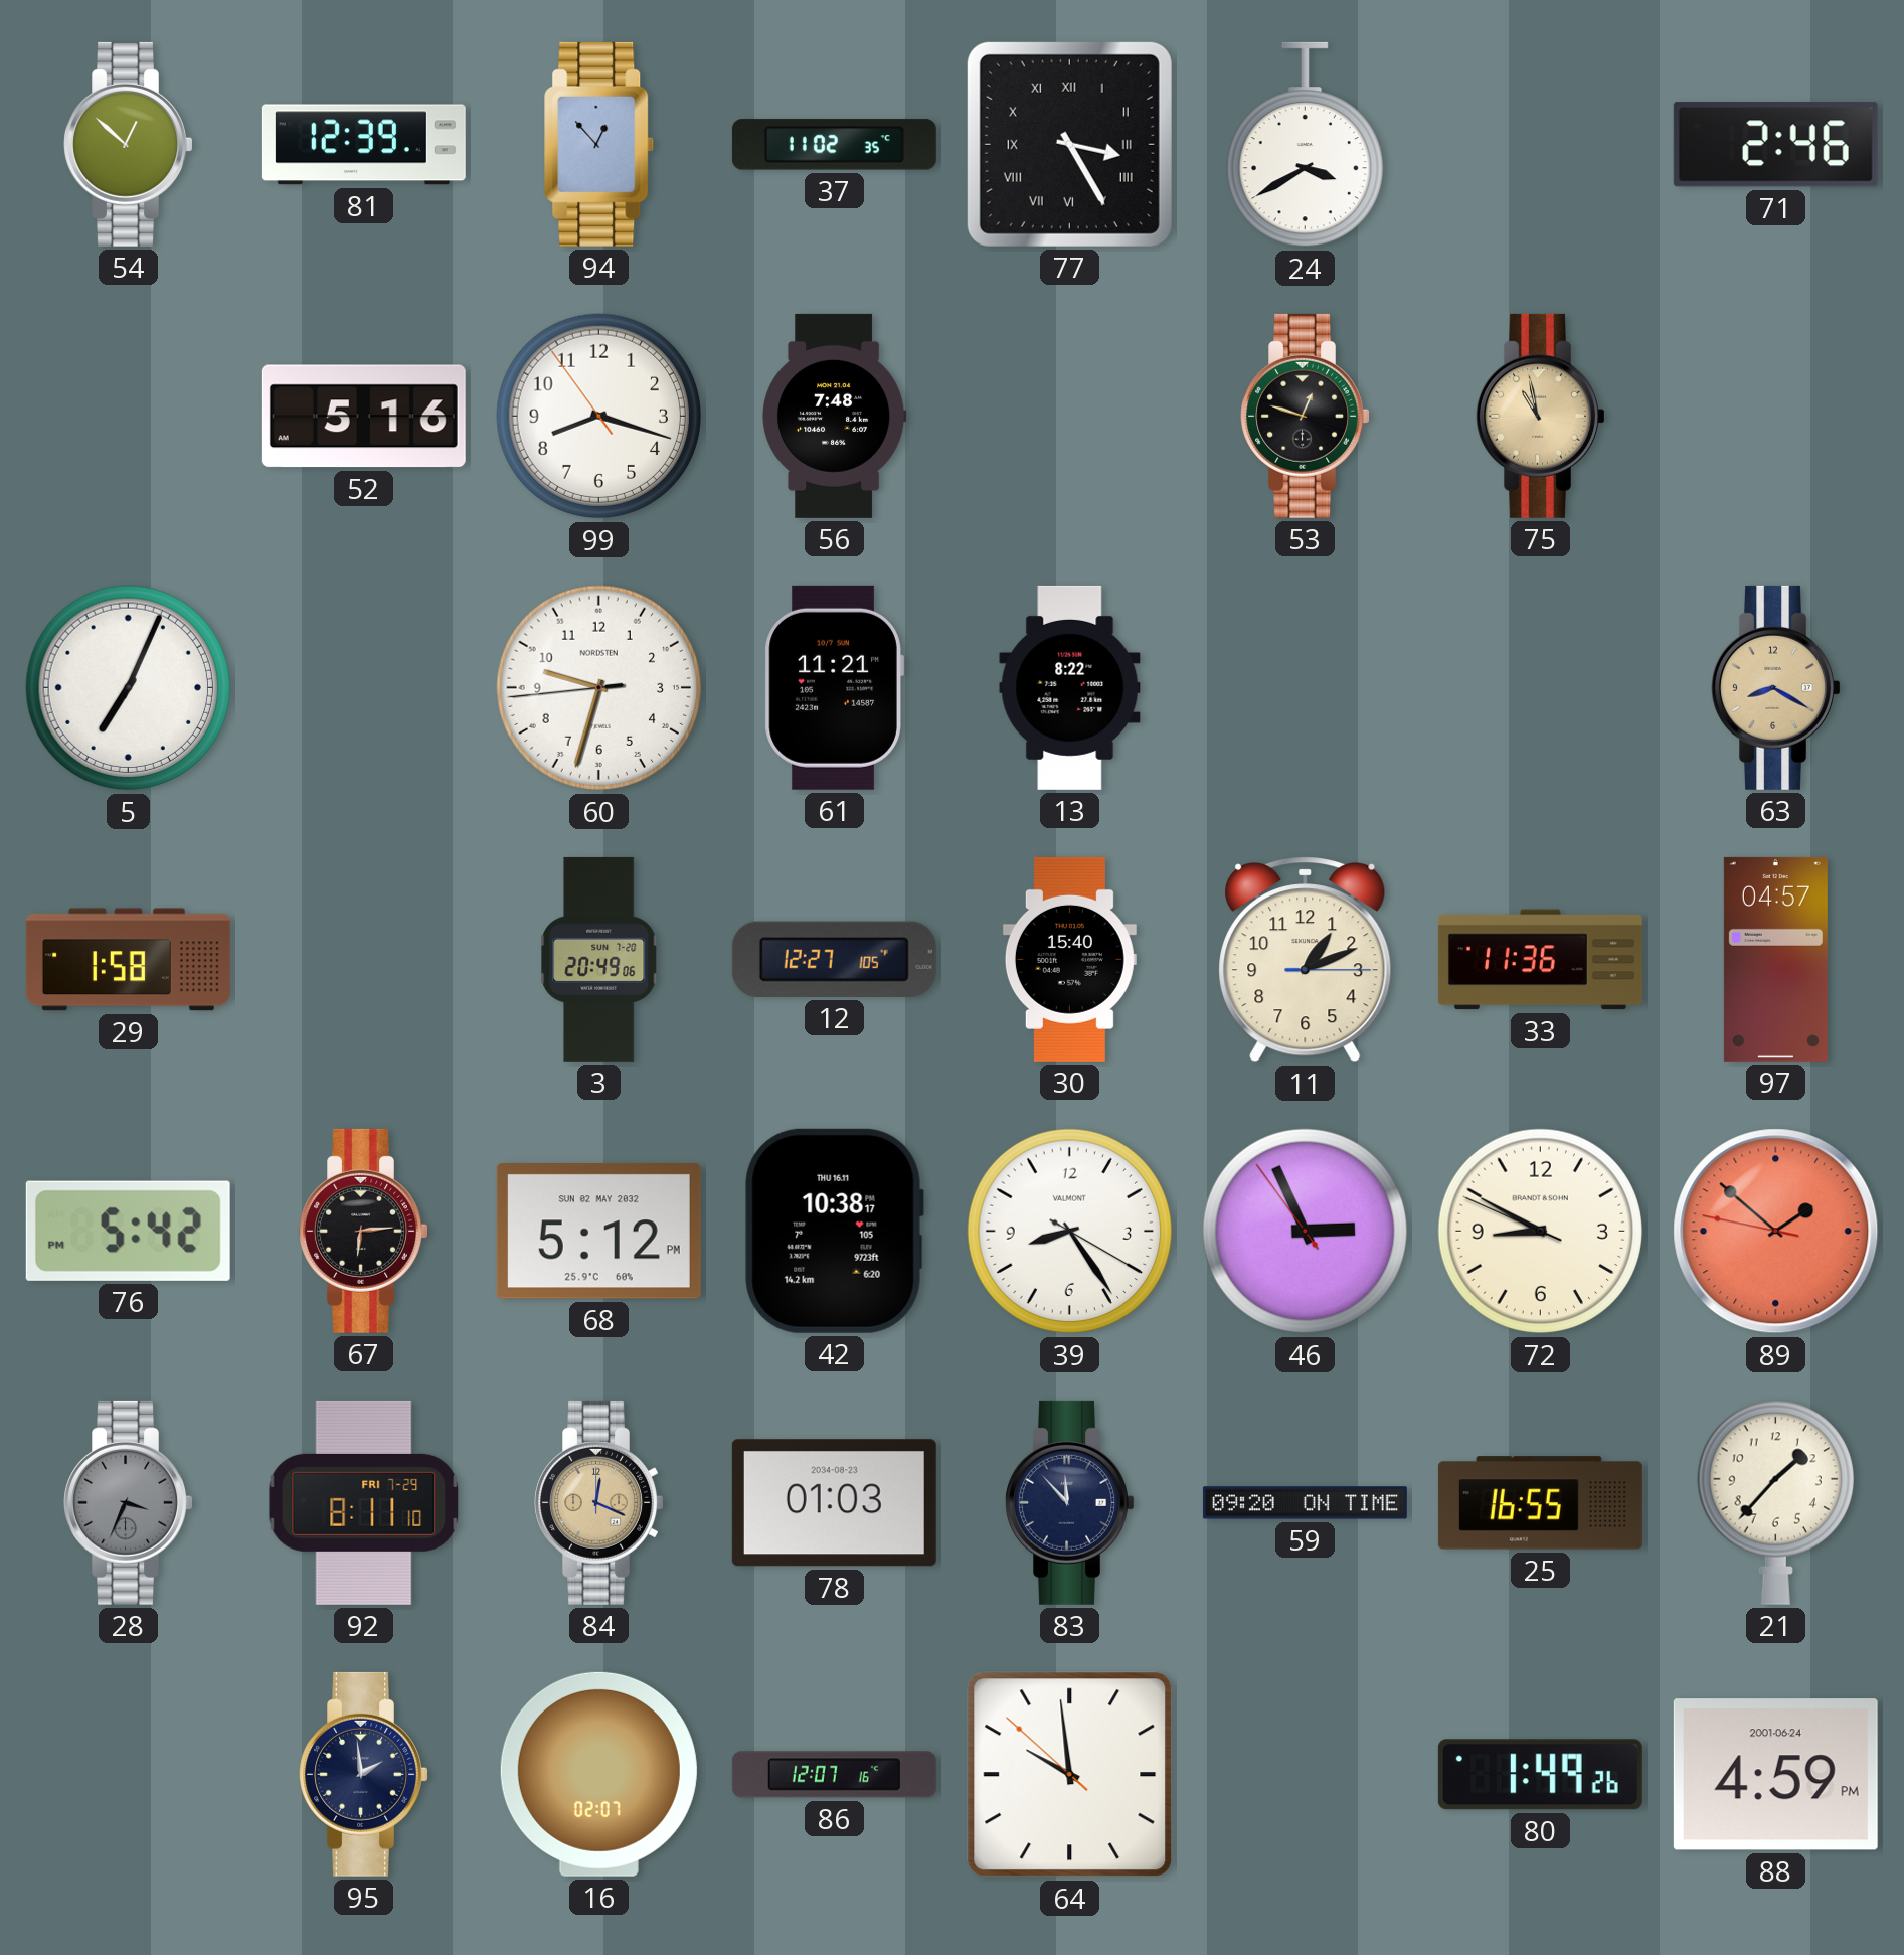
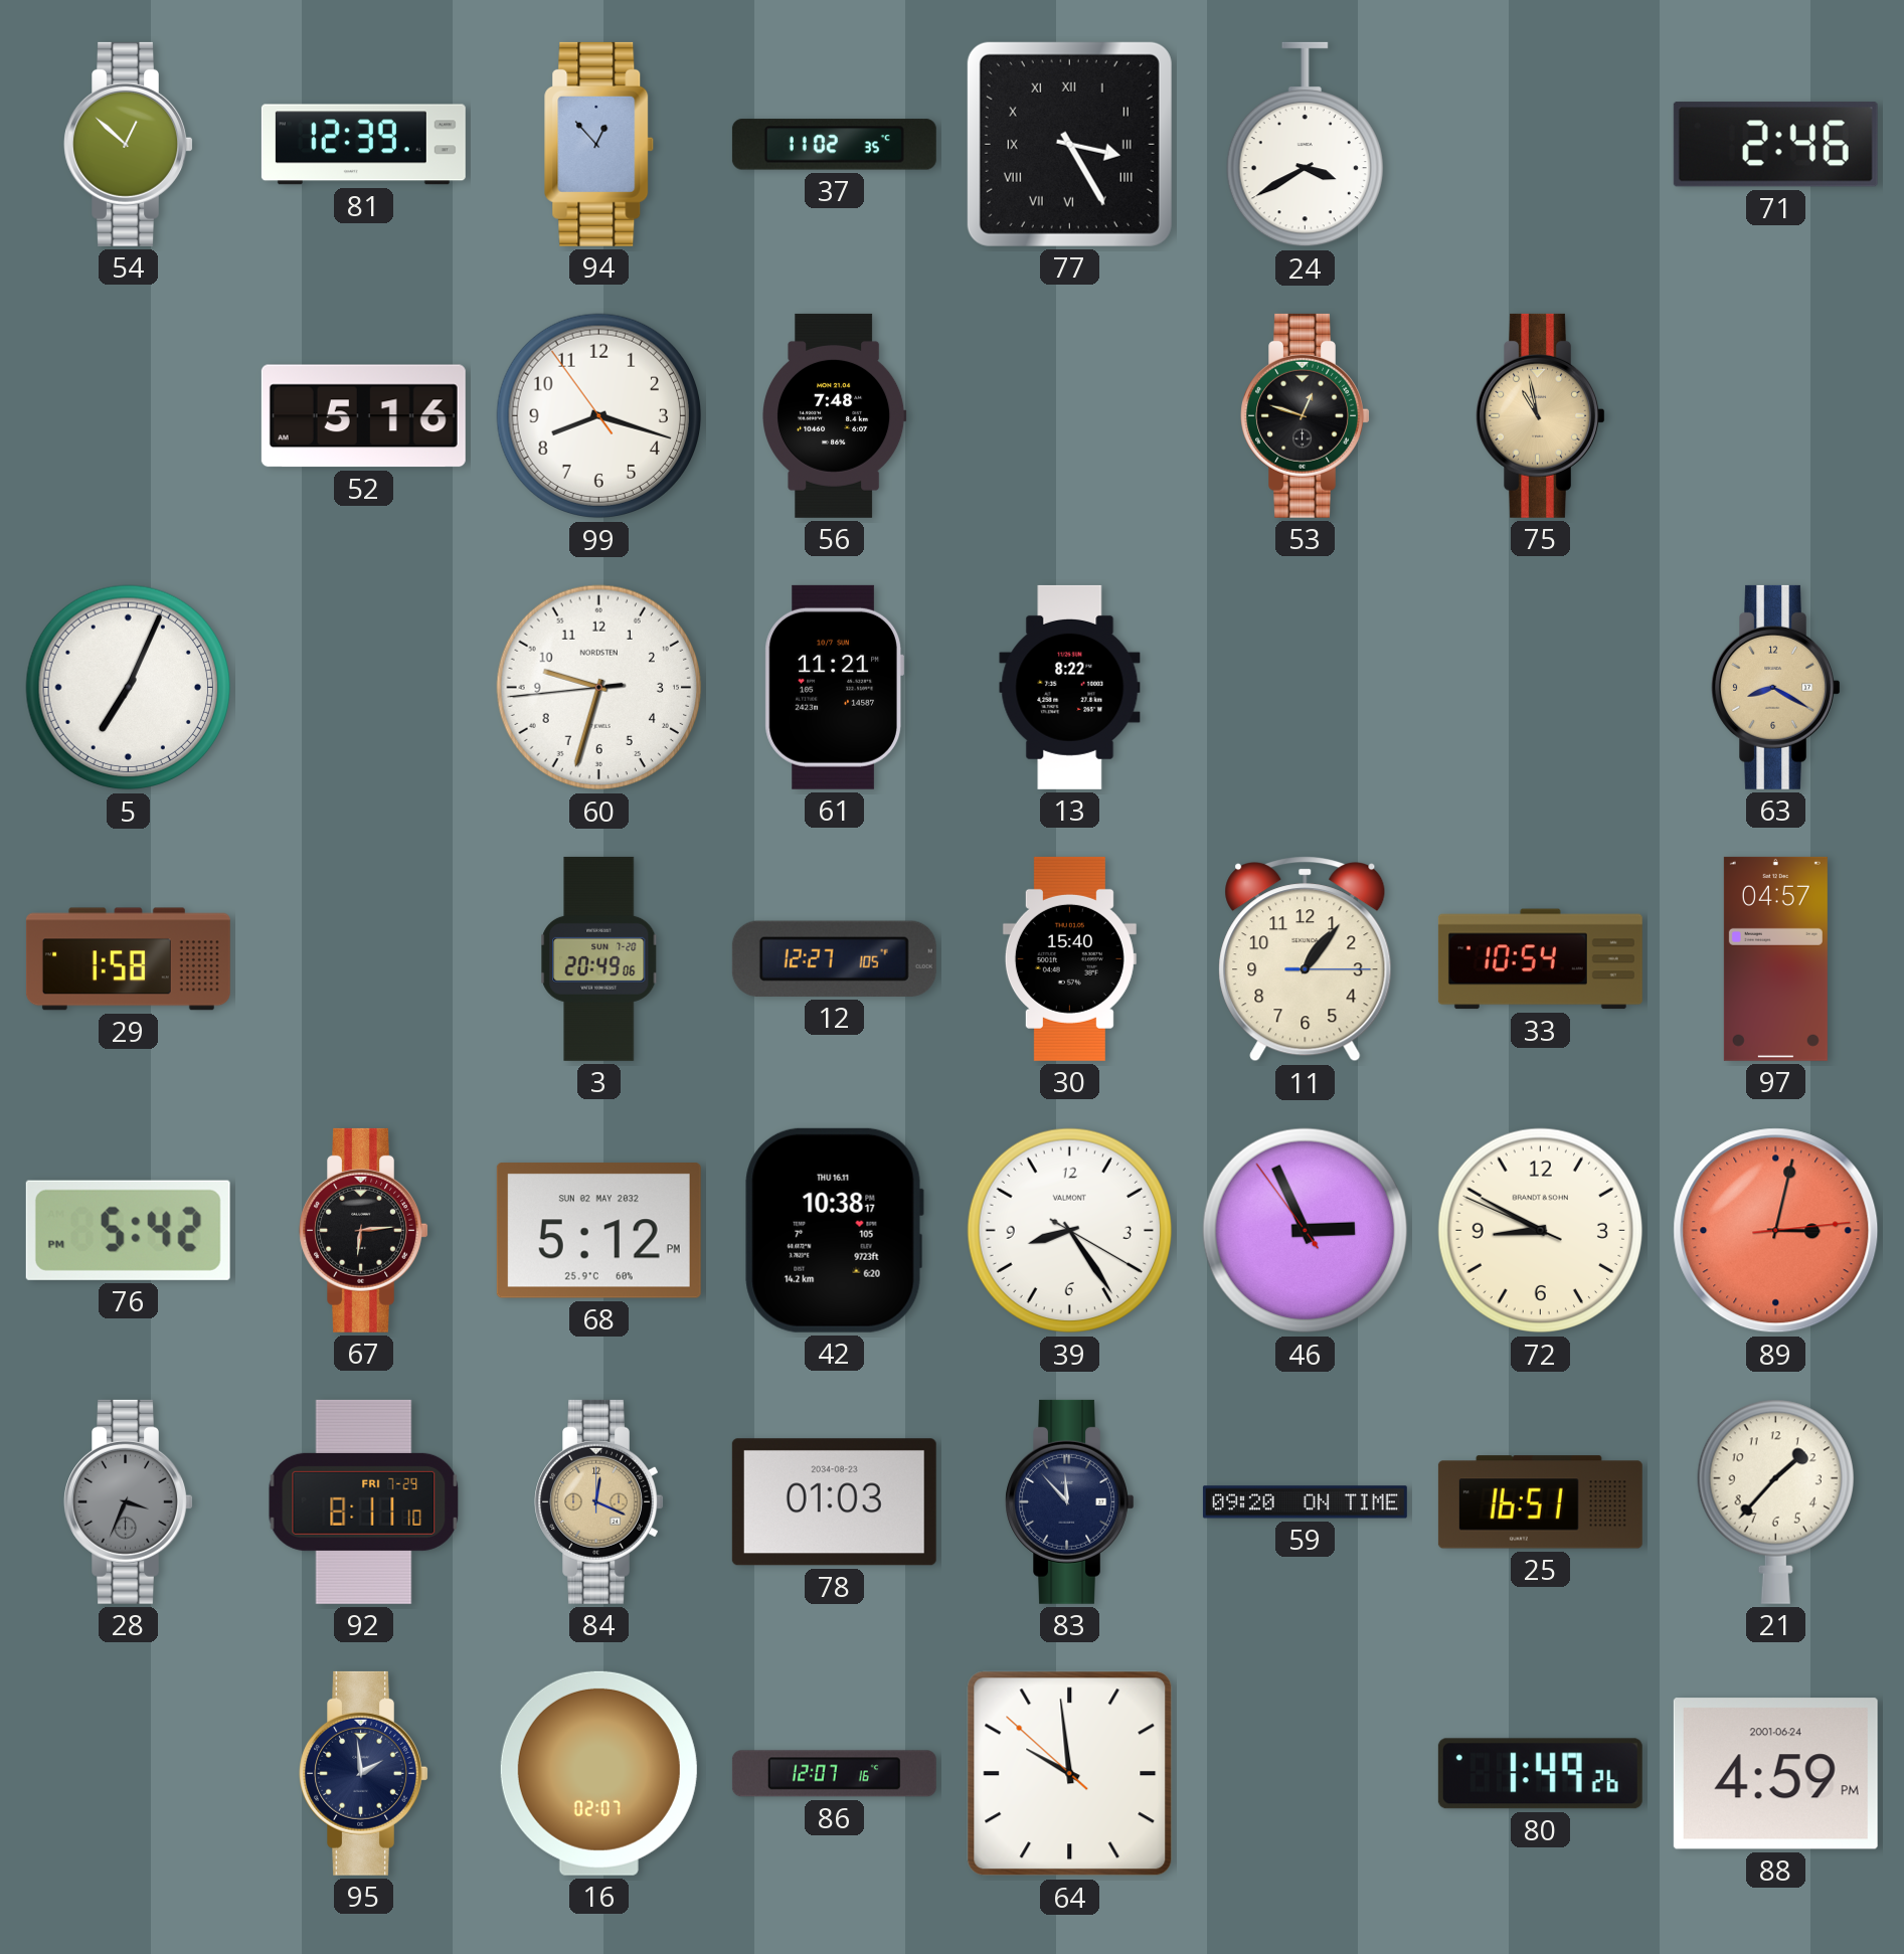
11: 1:11 -> 1:06 (1306, 959)
33: 11:36 -> 10:54 (1540, 959)
89: 1:51 -> 3:02 (1776, 1231)
25: 16:55 -> 16:51 (1540, 1502)
